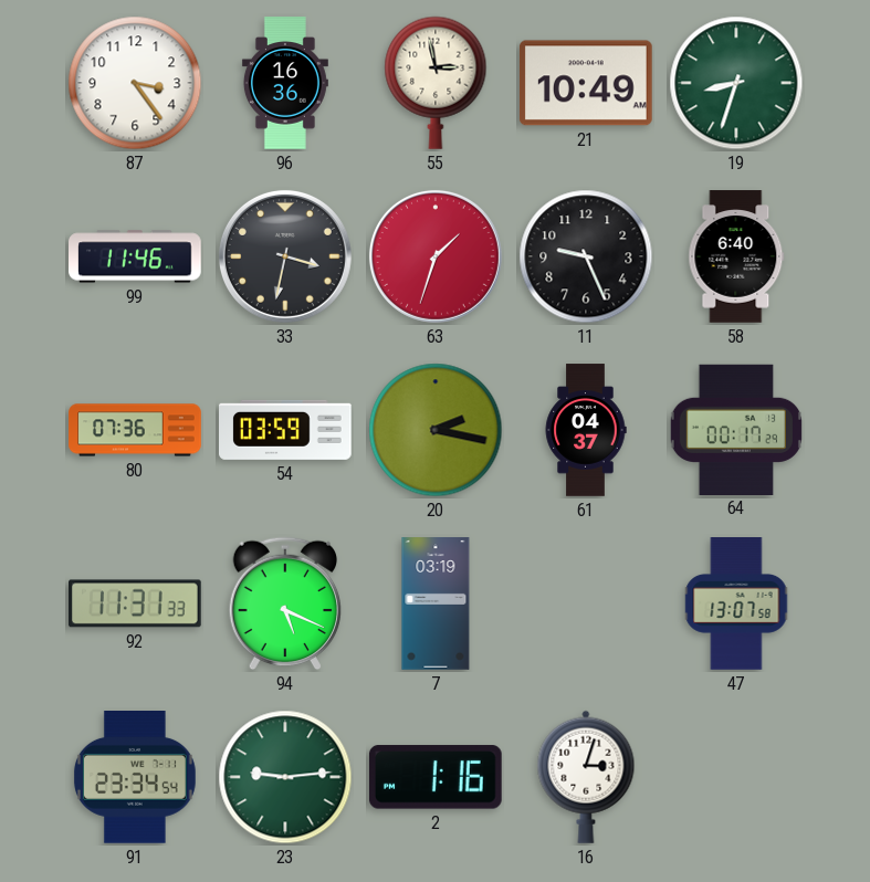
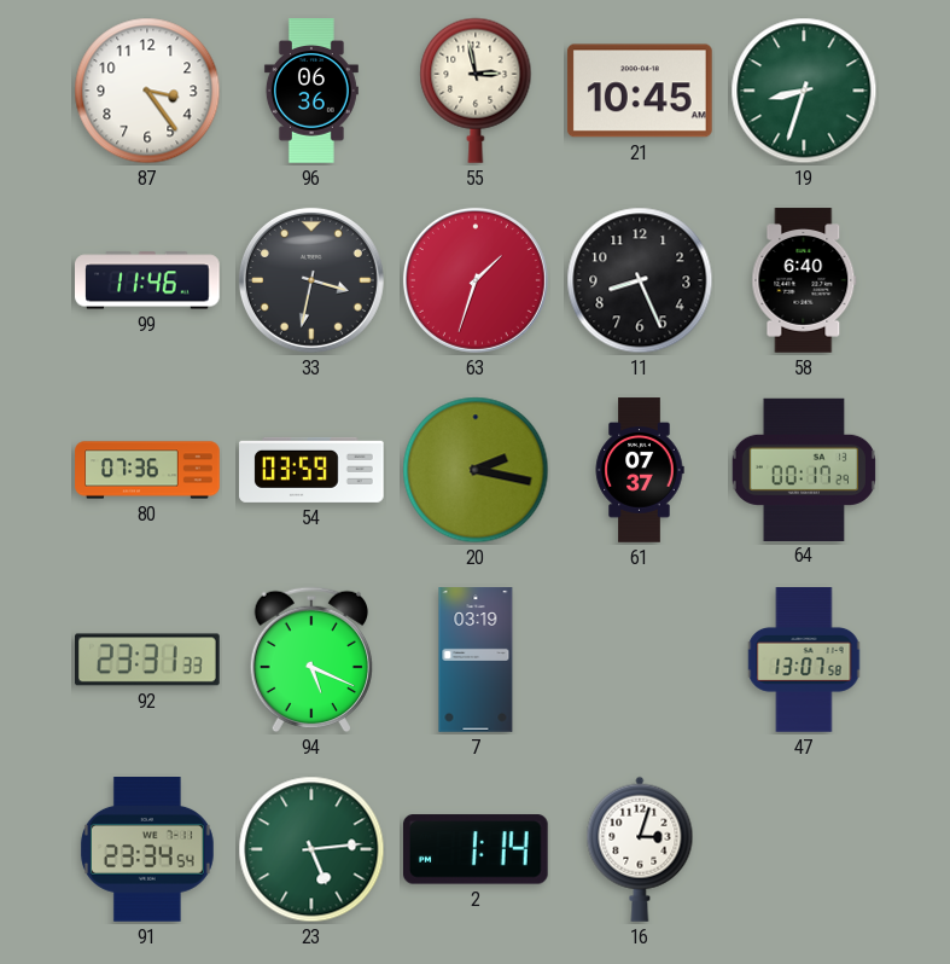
96: 16:36 -> 06:36 (311, 91)
21: 10:49 -> 10:45 (640, 91)
11: 9:26 -> 8:26 (640, 280)
61: 04:37 -> 07:37 (640, 470)
92: 11:31 -> 23:31 (148, 660)
23: 9:14 -> 5:14 (311, 849)
2: 1:16 -> 1:14 (476, 849)
